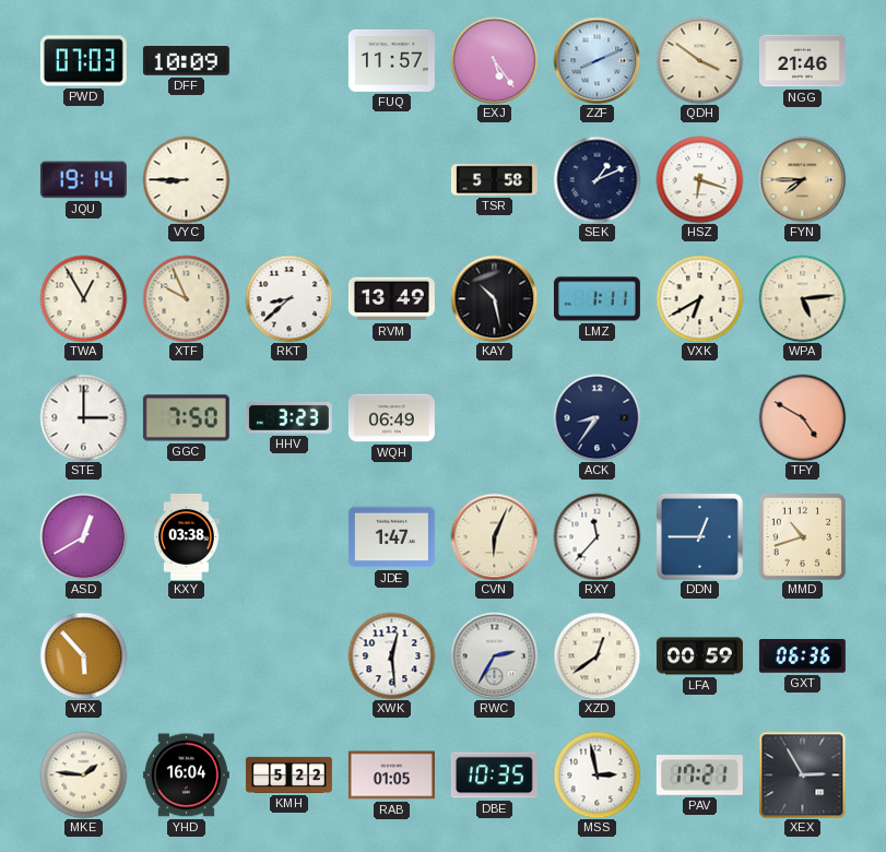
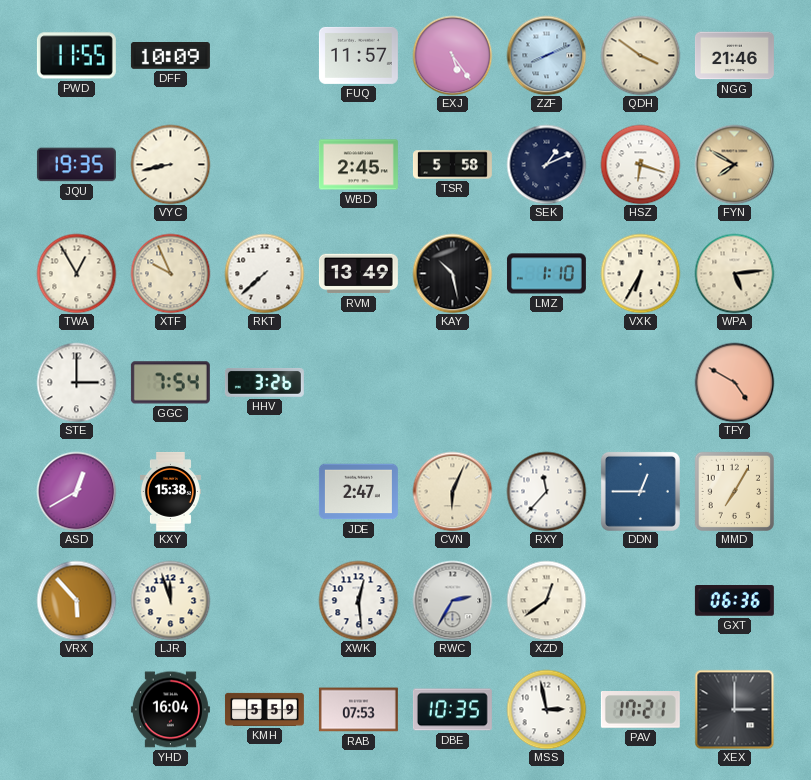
PWD: 07:03 -> 11:55 (76, 56)
JQU: 19:14 -> 19:35 (76, 165)
VYC: 8:45 -> 8:43 (170, 164)
WBD: none -> 2:45 (358, 165)
FYN: 7:45 -> 7:50 (734, 164)
RKT: 8:38 -> 7:38 (264, 273)
LMZ: 1:11 -> 1:10 (546, 274)
VXK: 6:40 -> 6:35 (640, 273)
GGC: 7:50 -> 7:54 (170, 383)
HHV: 3:23 -> 3:26 (264, 383)
WQH: 06:49 -> none (391, 418)
ACK: 8:36 -> none (596, 417)
KXY: 03:38 -> 15:38 (170, 491)
JDE: 1:47 -> 2:47 (358, 492)
MMD: 10:42 -> 7:05 (734, 491)
LJR: none -> 11:57 (170, 600)
LFA: 00:59 -> none (699, 656)
MKE: 1:46 -> none (83, 774)
KMH: 5:22 -> 5:59 (264, 709)
RAB: 01:05 -> 07:53 (358, 710)
XEX: 2:55 -> 3:00 (734, 709)
